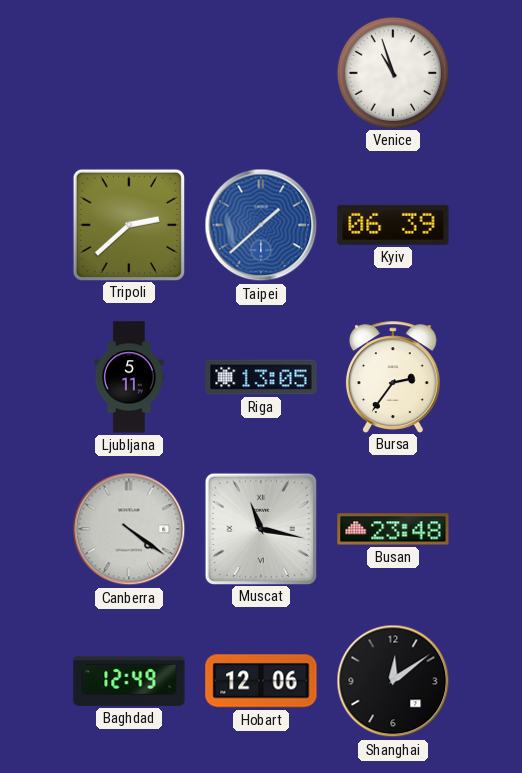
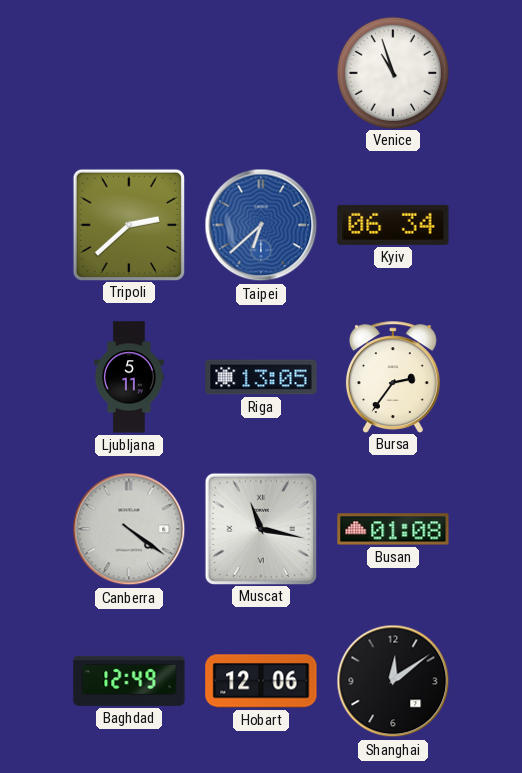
Taipei: 1:38 -> 6:38 (261, 225)
Kyiv: 06:39 -> 06:34 (393, 225)
Busan: 23:48 -> 01:08 (393, 529)
